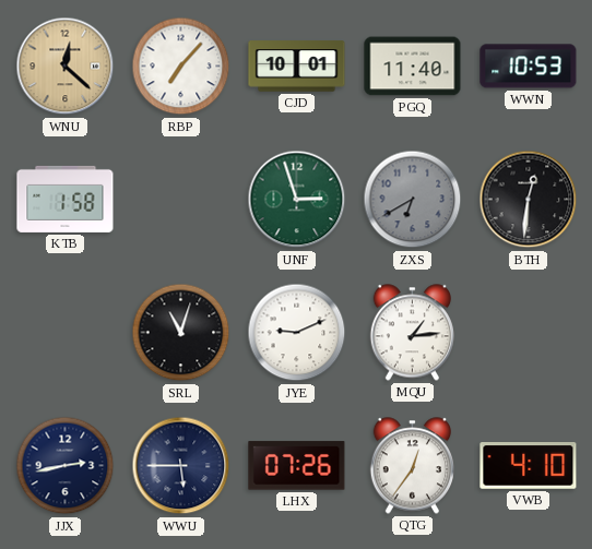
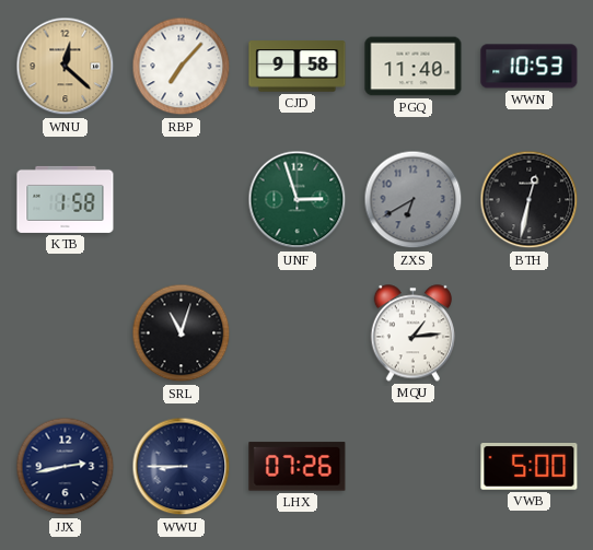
CJD: 10:01 -> 9:58 (298, 67)
BTH: 12:31 -> 12:32 (530, 200)
JYE: 9:11 -> none (297, 333)
WWU: 5:45 -> 8:45 (182, 467)
QTG: 12:36 -> none (412, 466)
VWB: 4:10 -> 5:00 (530, 467)
